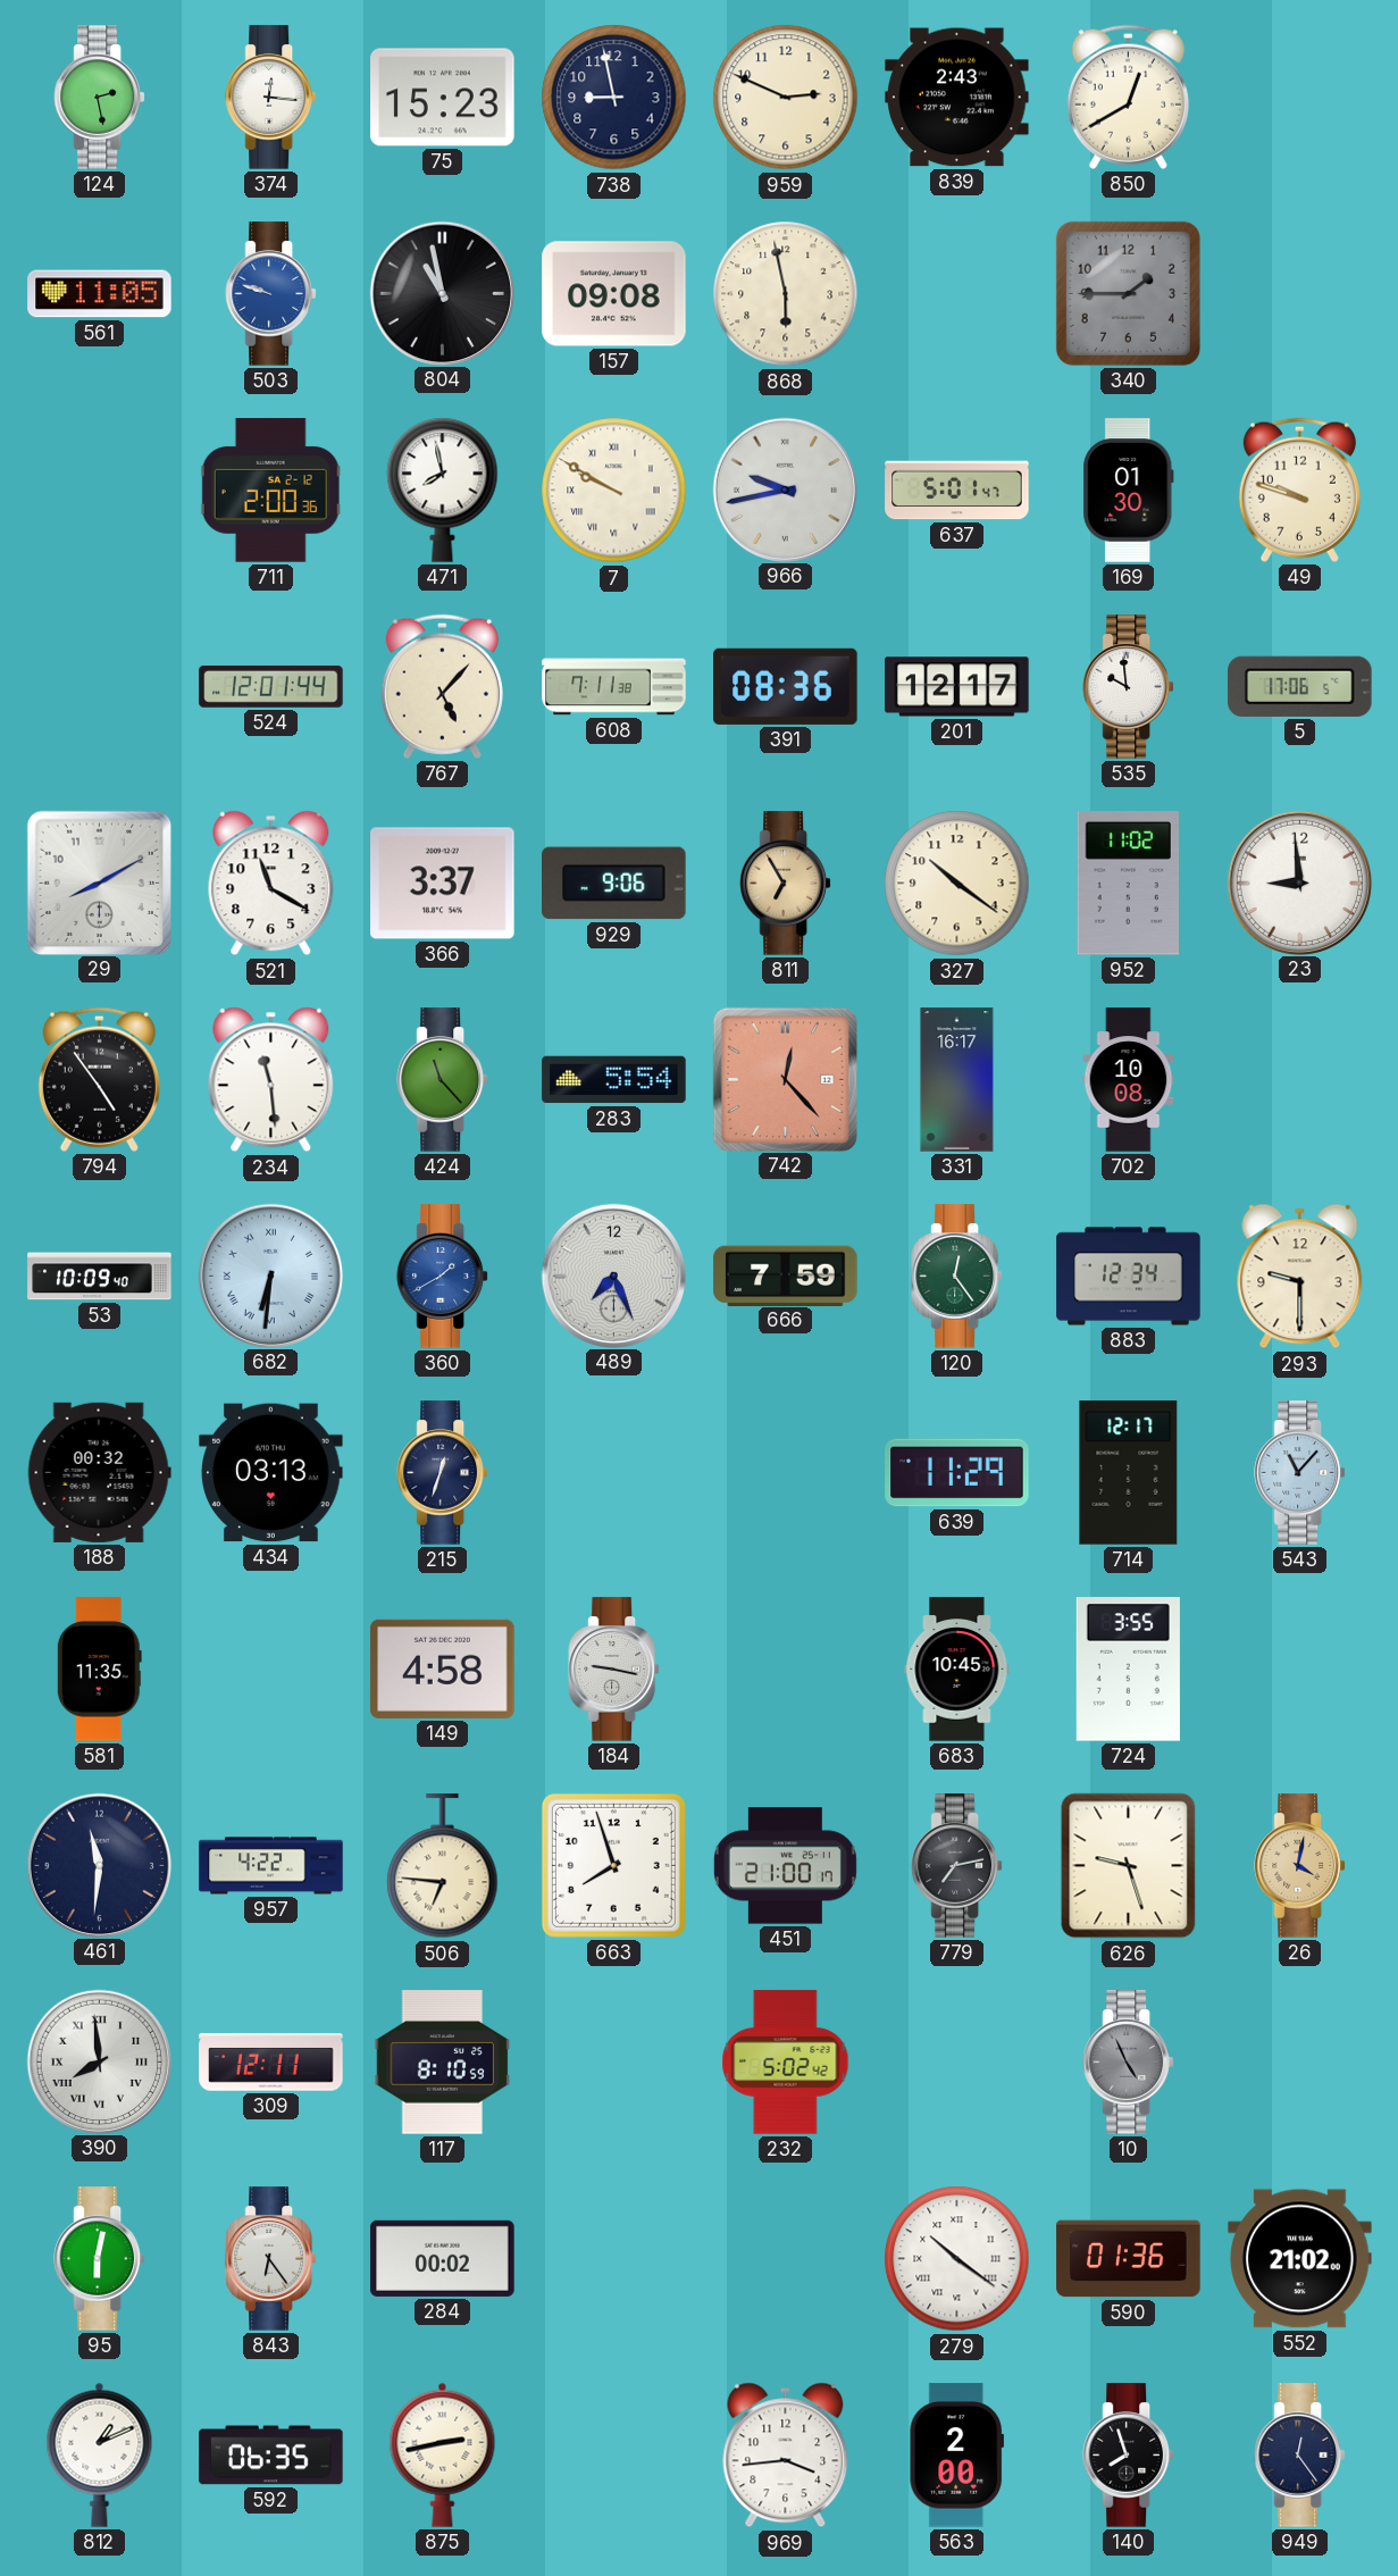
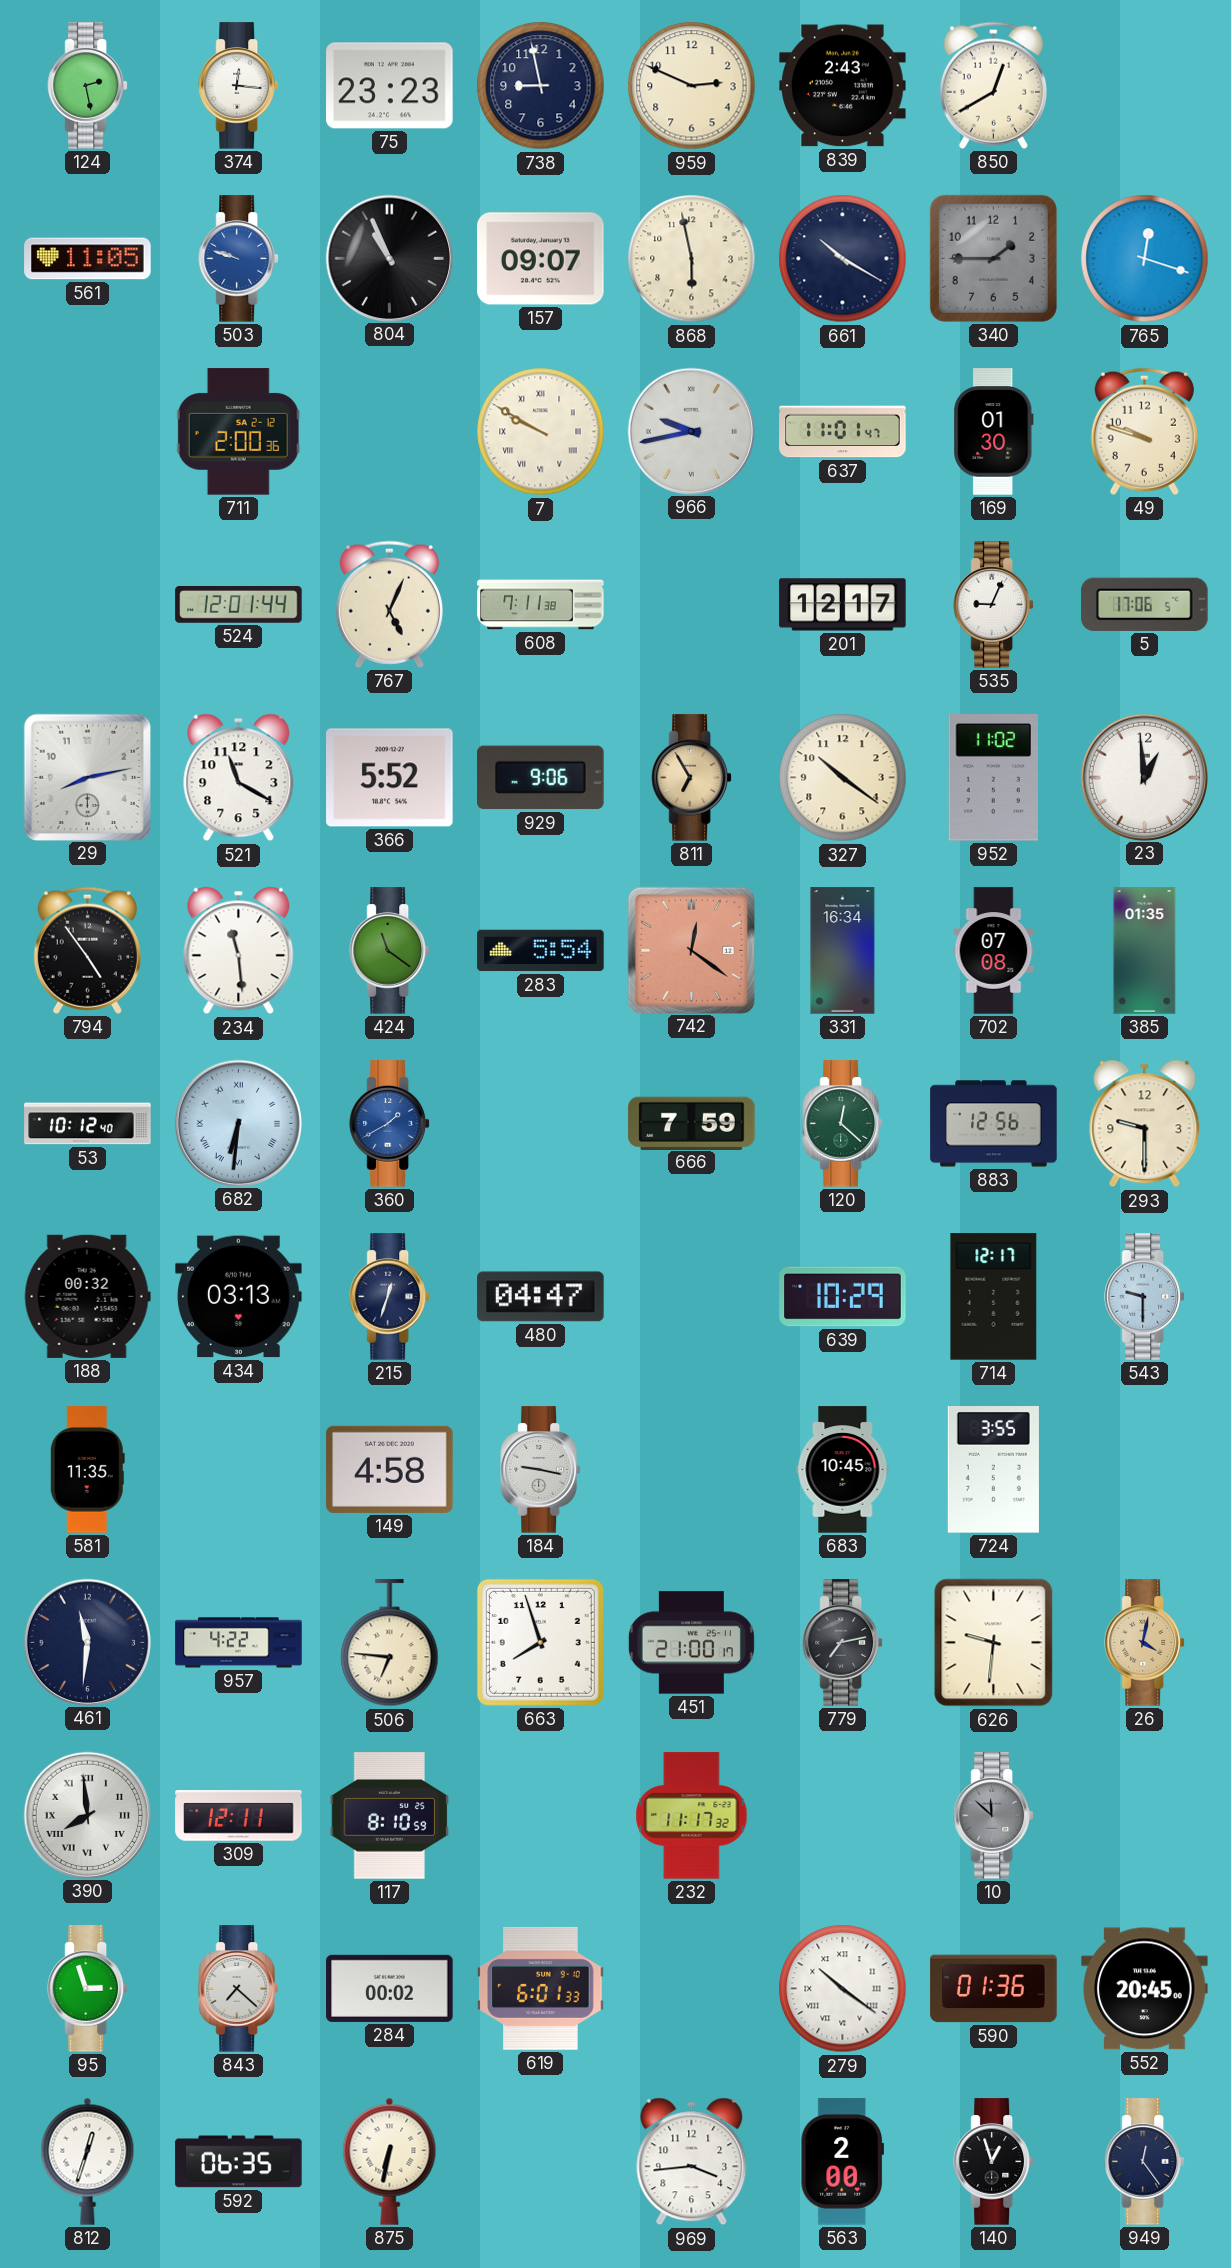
75: 15:23 -> 23:23 (390, 86)
804: 10:58 -> 10:56 (389, 258)
157: 09:08 -> 09:07 (541, 259)
661: none -> 10:20 (843, 259)
765: none -> 12:18 (1145, 259)
471: 7:58 -> none (443, 490)
637: 5:01 -> 11:01 (843, 432)
767: 5:07 -> 5:04 (389, 604)
391: 08:36 -> none (786, 686)
535: 9:59 -> 9:04 (993, 605)
29: 8:10 -> 8:13 (87, 777)
366: 3:37 -> 5:52 (390, 778)
23: 8:59 -> 12:59 (1144, 777)
424: 11:23 -> 11:21 (389, 951)
742: 12:23 -> 12:21 (691, 950)
331: 16:17 -> 16:34 (843, 951)
702: 10:08 -> 07:08 (994, 951)
385: none -> 01:35 (1145, 951)
53: 10:09 -> 10:12 (88, 1124)
489: 7:26 -> none (613, 1276)
120: 12:24 -> 12:22 (842, 1124)
883: 12:34 -> 12:56 (994, 1124)
480: none -> 04:47 (541, 1297)
639: 11:29 -> 10:29 (843, 1297)
543: 11:07 -> 9:30 (1144, 1297)
626: 9:27 -> 9:31 (994, 1643)
232: 5:02 -> 11:17 (692, 1816)
10: 4:56 -> 11:52 (993, 1816)
95: 6:02 -> 2:57 (87, 1989)
843: 6:24 -> 7:22 (238, 1989)
619: none -> 6:01 (541, 1988)
552: 21:02 -> 20:45 (1145, 1989)
812: 1:11 -> 12:33 (88, 2161)
875: 2:43 -> 6:32 (390, 2161)
140: 7:57 -> 12:57 (993, 2162)
